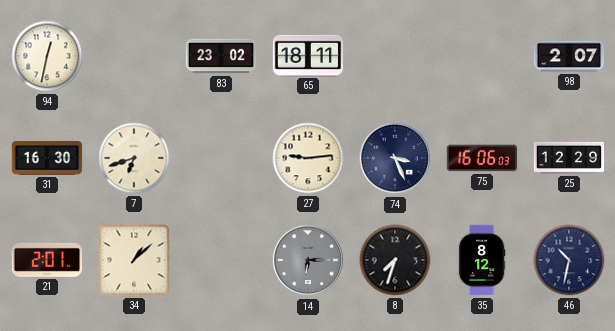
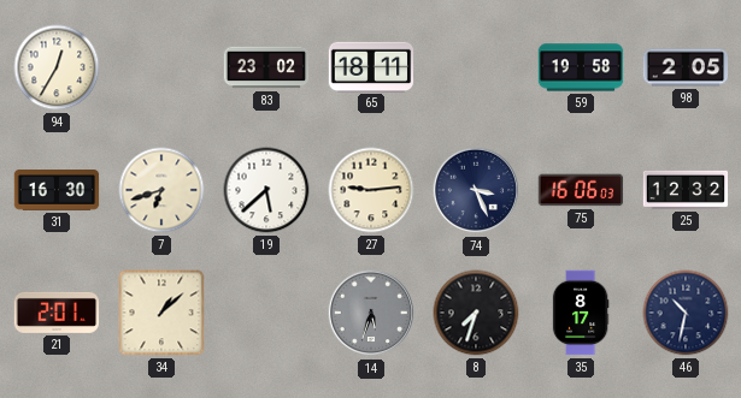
94: 12:32 -> 12:35 (57, 67)
59: none -> 19:58 (581, 67)
98: 2:07 -> 2:05 (686, 67)
19: none -> 5:38 (266, 190)
25: 12:29 -> 12:32 (686, 190)
14: 6:15 -> 5:33 (371, 313)
35: 8:12 -> 8:17 (581, 313)
